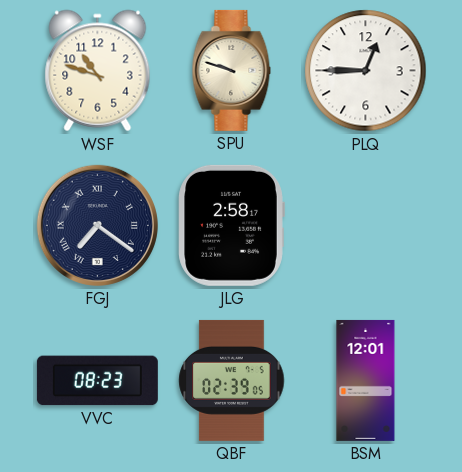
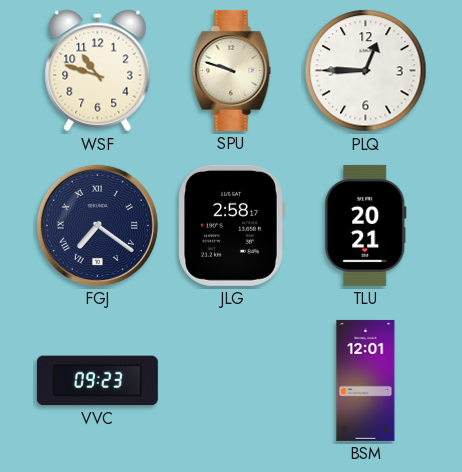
TLU: none -> 20:21 (366, 225)
VVC: 08:23 -> 09:23 (97, 381)
QBF: 02:39 -> none (232, 380)
